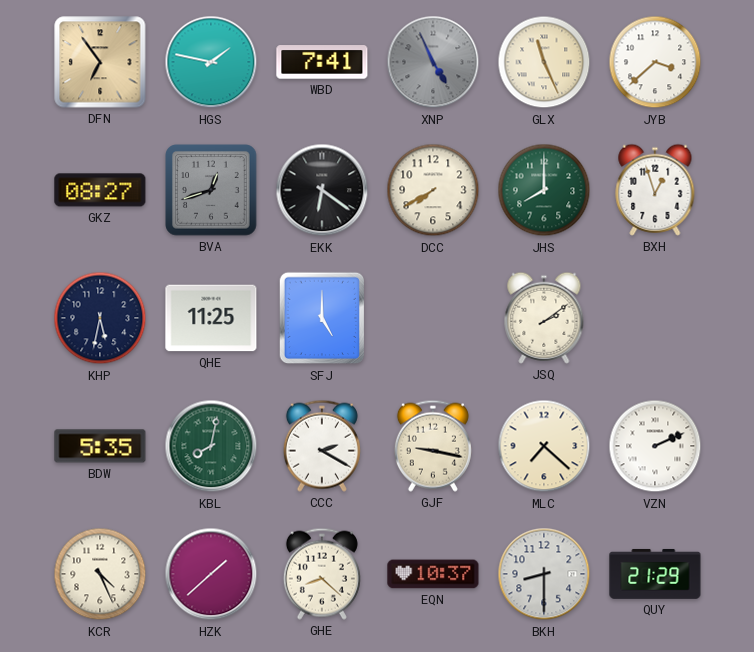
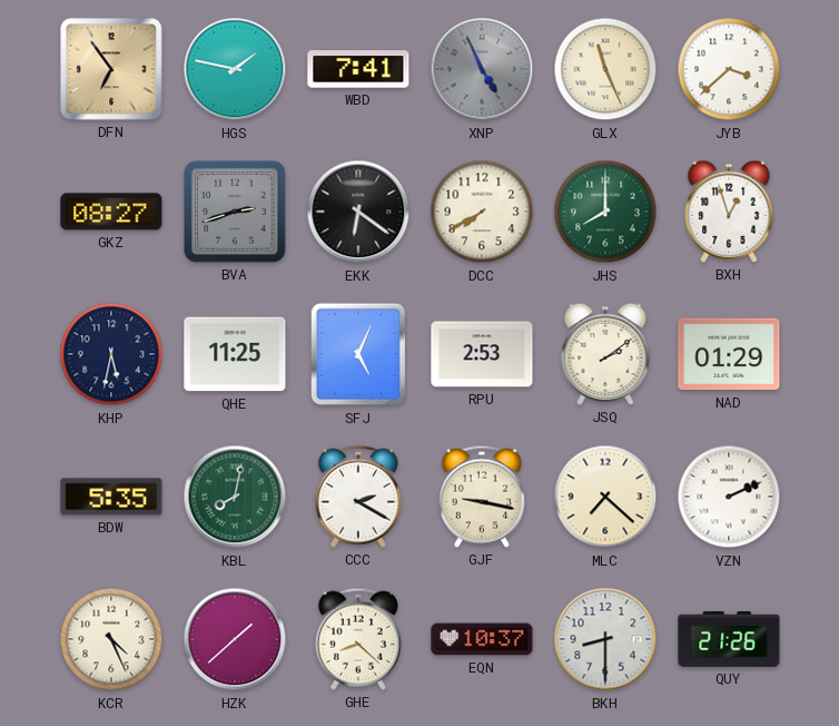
BVA: 12:42 -> 2:42 (235, 212)
SFJ: 5:00 -> 5:04 (358, 354)
RPU: none -> 2:53 (482, 354)
NAD: none -> 01:29 (729, 354)
QUY: 21:29 -> 21:26 (729, 639)
